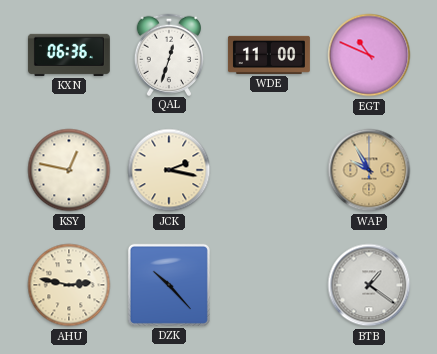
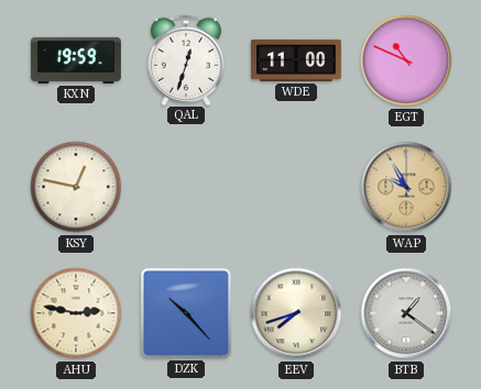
KXN: 06:36 -> 19:59 (76, 60)
JCK: 2:17 -> none (169, 170)
EEV: none -> 7:42 (296, 313)
